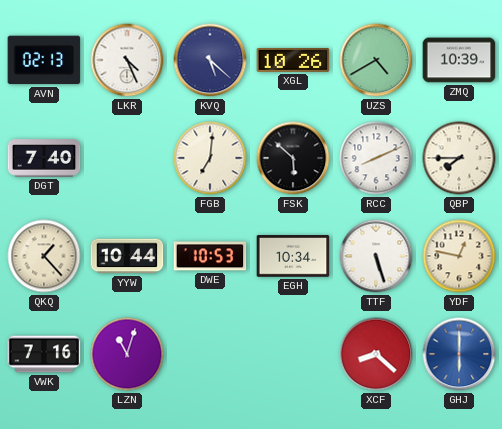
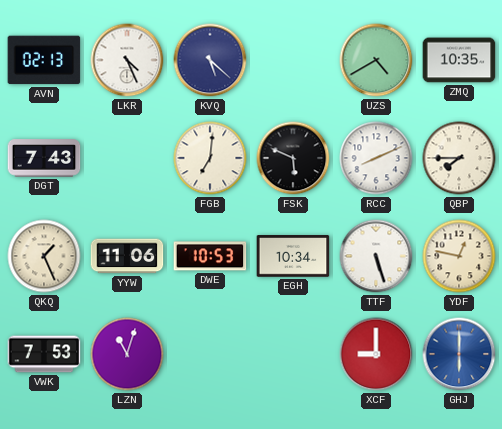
XGL: 10:26 -> none (293, 60)
ZMQ: 10:39 -> 10:35 (459, 60)
DGT: 7:40 -> 7:43 (44, 158)
FSK: 5:52 -> 5:49 (293, 158)
QKQ: 1:23 -> 1:26 (44, 256)
YYW: 10:44 -> 11:06 (127, 256)
VWK: 7:16 -> 7:53 (44, 354)
XCF: 8:22 -> 9:00 (376, 354)
